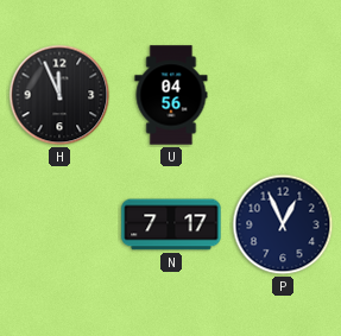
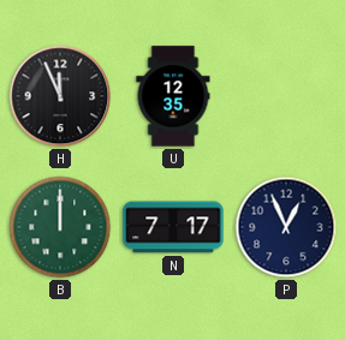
U: 04:56 -> 12:35 (173, 96)
B: none -> 12:00 (60, 227)
